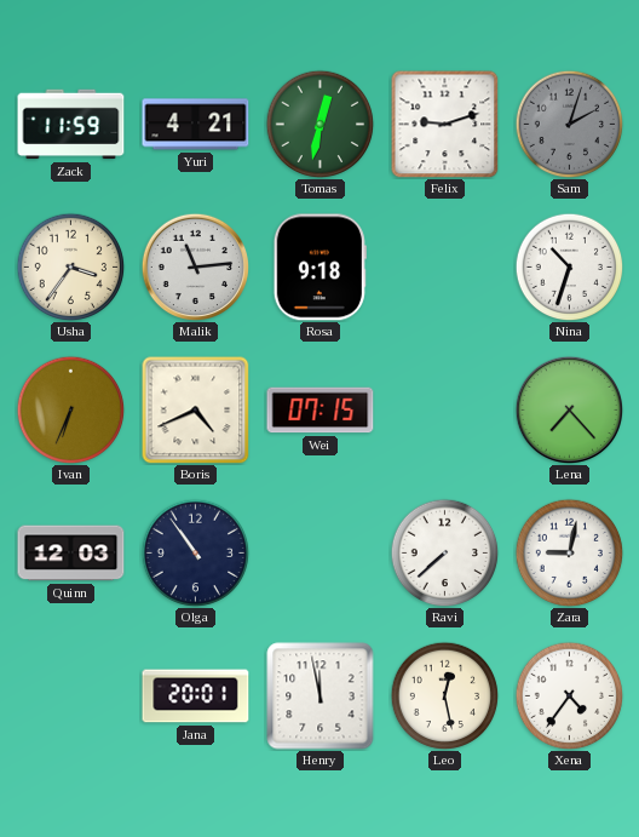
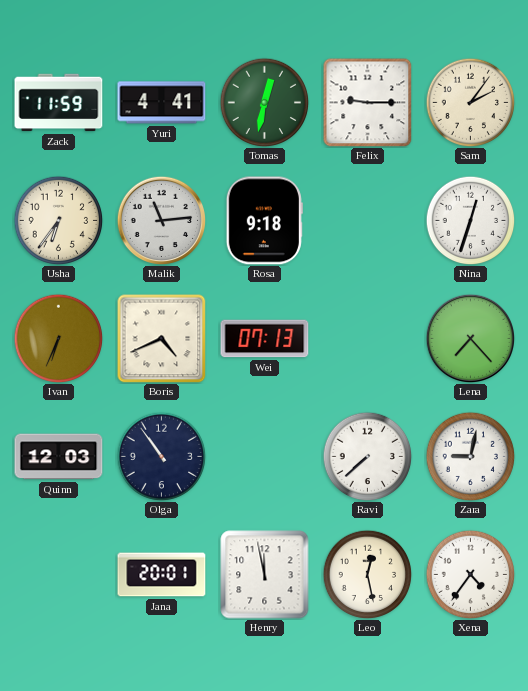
Yuri: 4:21 -> 4:41 (162, 103)
Felix: 9:12 -> 9:15 (367, 102)
Sam: 2:03 -> 2:06 (470, 102)
Sam dial: grey -> cream (470, 102)
Usha: 3:36 -> 6:36 (58, 220)
Nina: 10:33 -> 12:33 (470, 220)
Wei: 07:15 -> 07:13 (265, 339)
